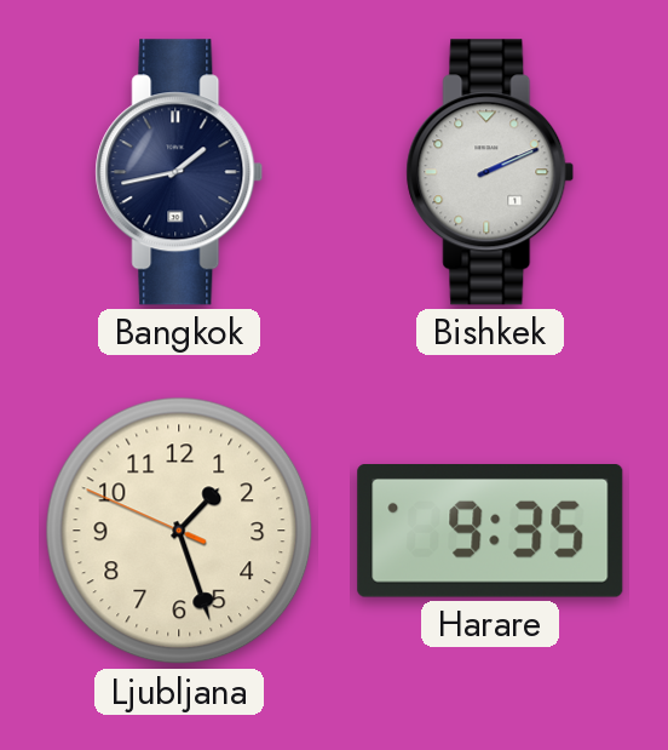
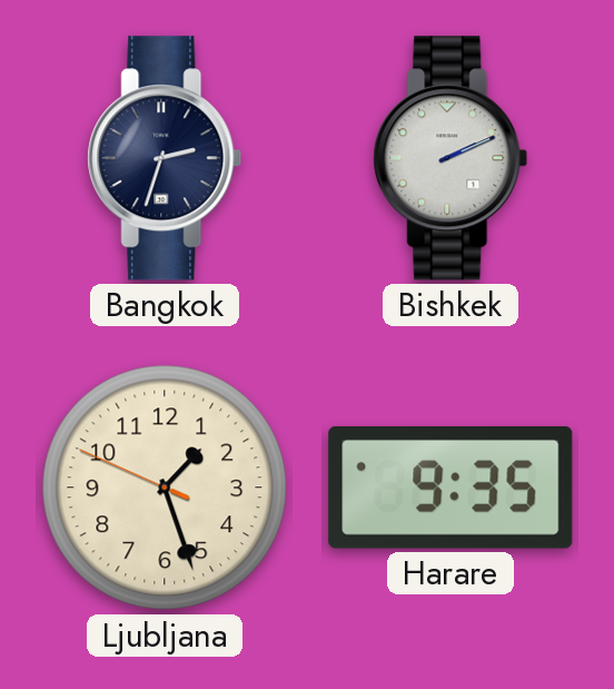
Bangkok: 1:43 -> 2:33 (165, 158)
